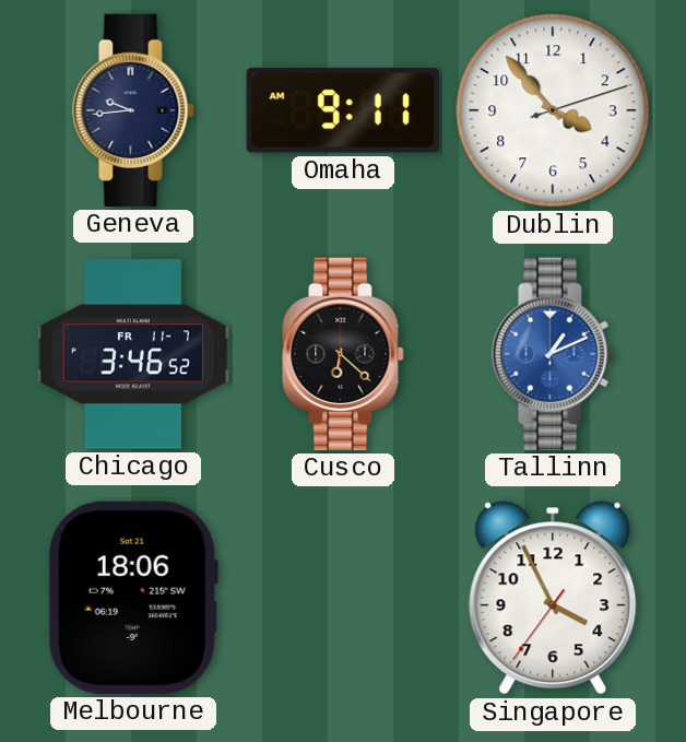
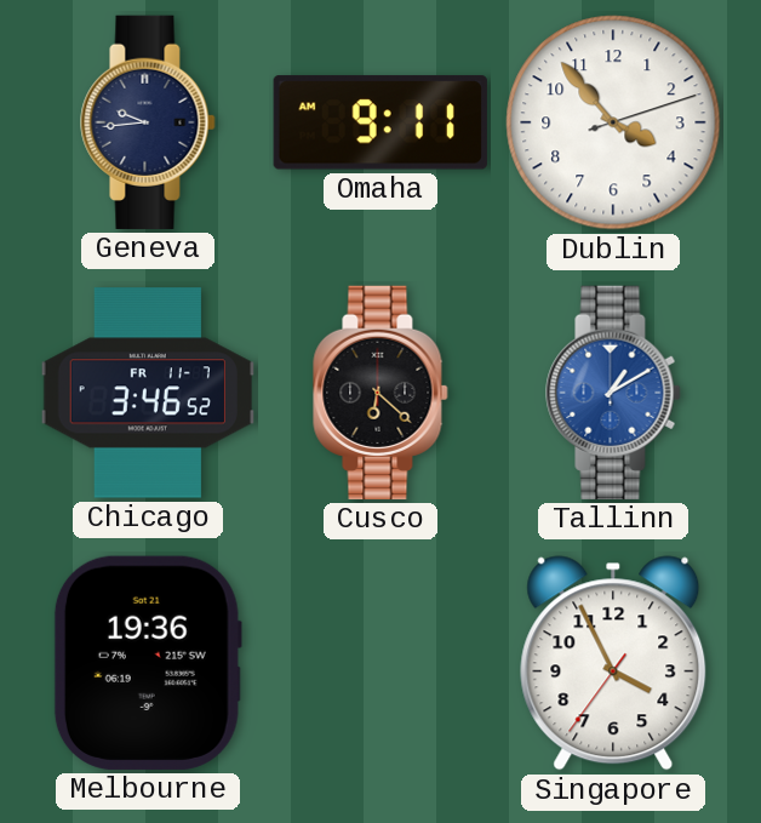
Tallinn: 1:11 -> 1:10 (613, 393)
Melbourne: 18:06 -> 19:36 (148, 663)
